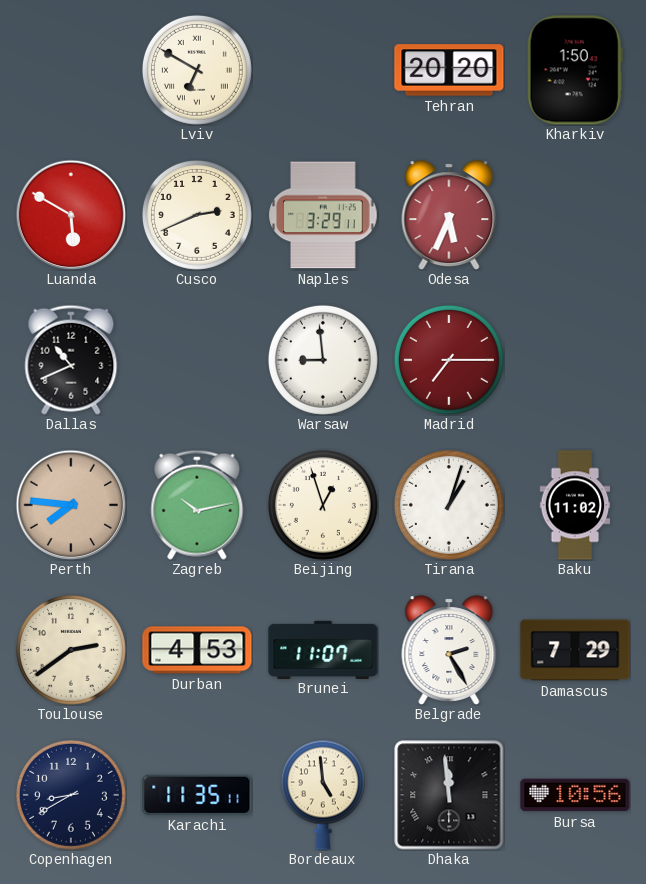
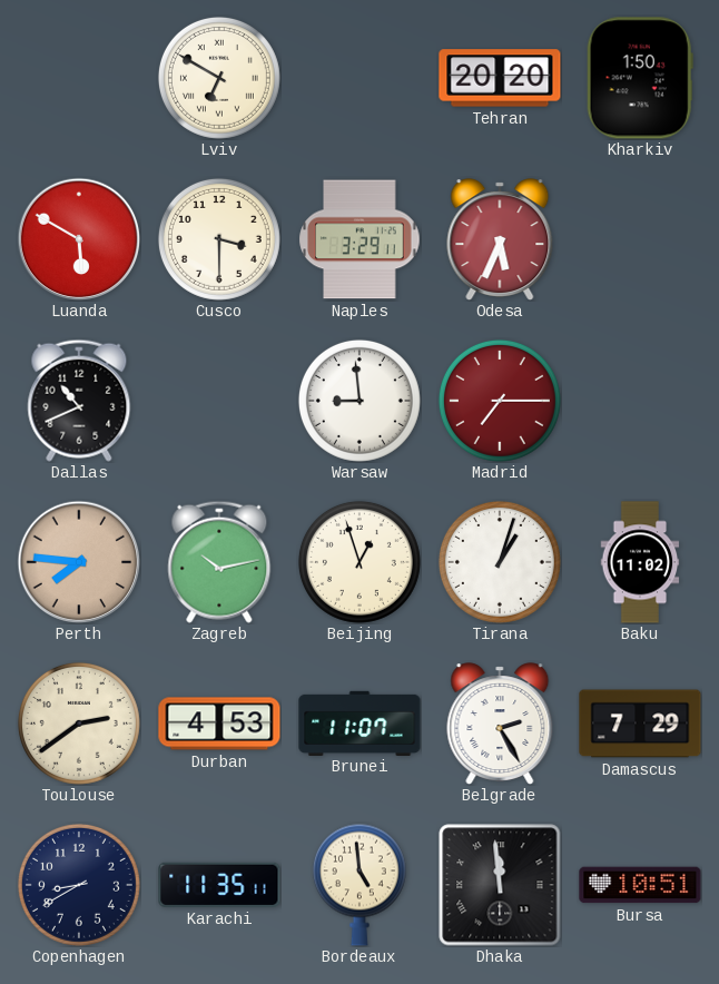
Cusco: 2:41 -> 3:30 (219, 239)
Bursa: 10:56 -> 10:51 (640, 885)
